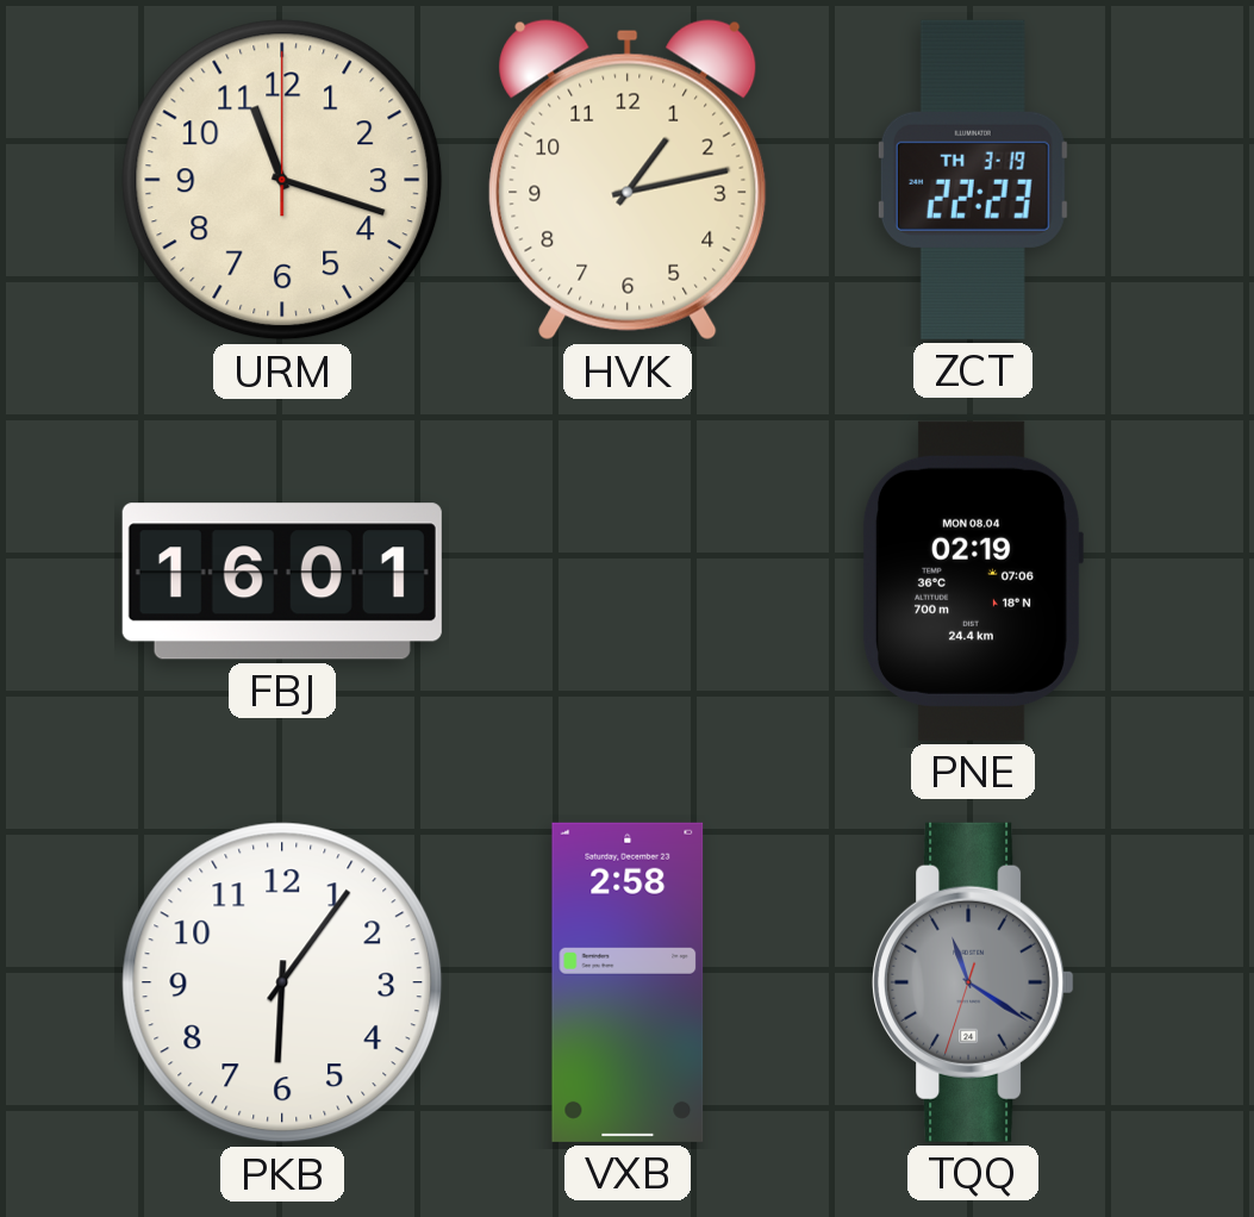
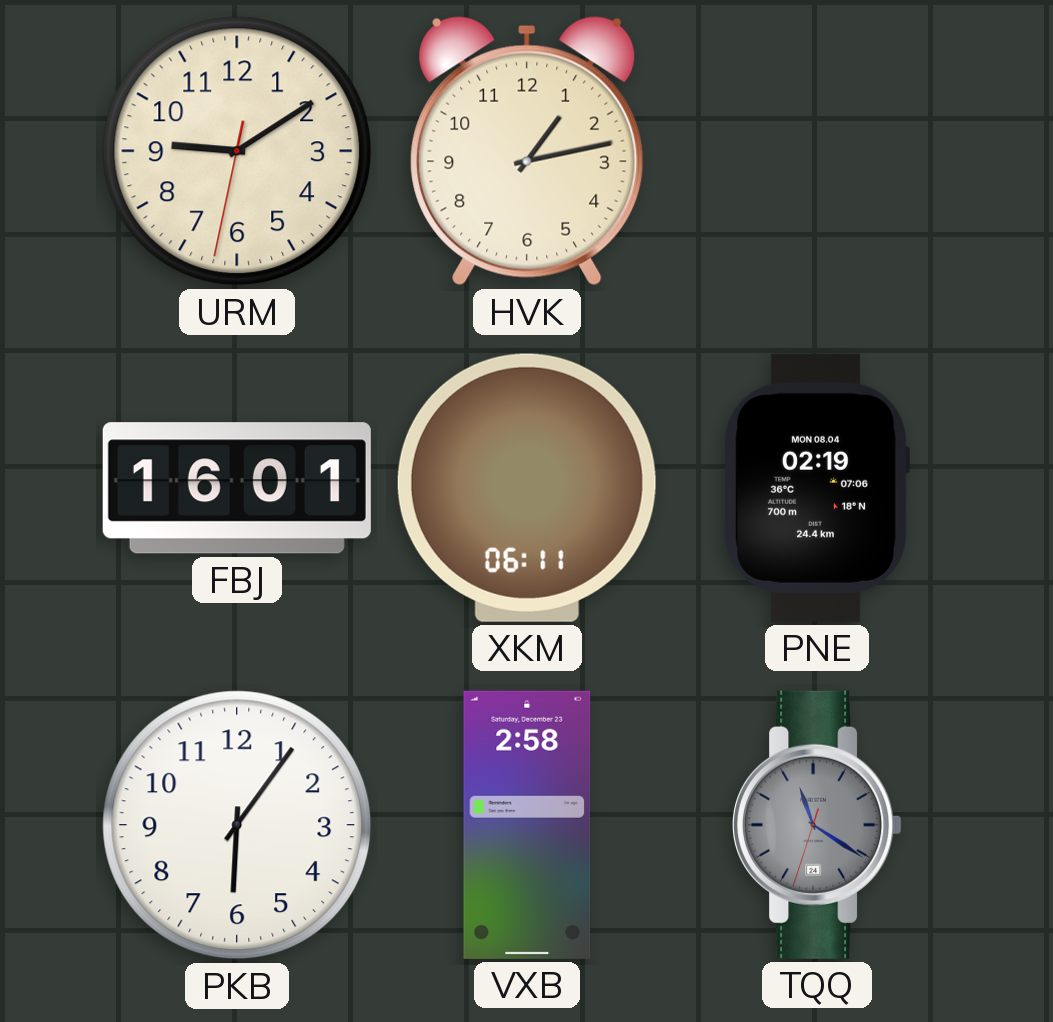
URM: 11:18 -> 9:09 (237, 151)
ZCT: 22:23 -> none (973, 180)
XKM: none -> 06:11 (527, 488)
